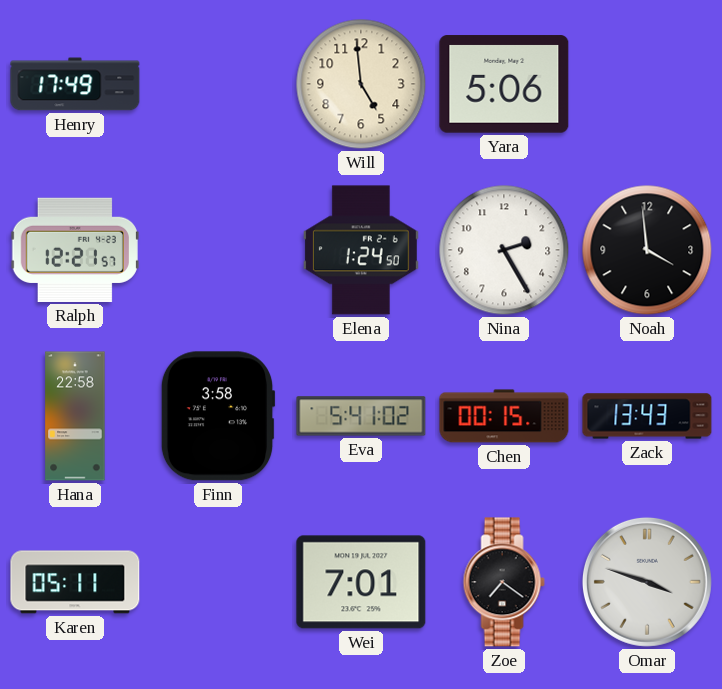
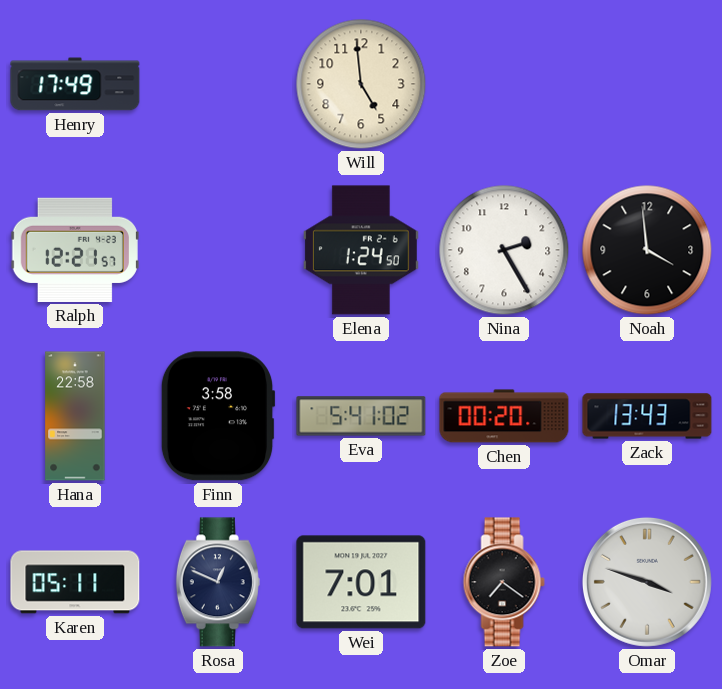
Yara: 5:06 -> none (504, 84)
Chen: 00:15 -> 00:20 (504, 416)
Rosa: none -> 12:49 (218, 582)
